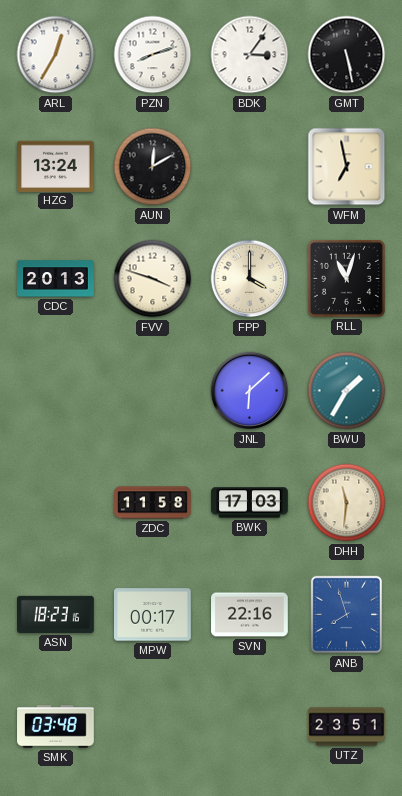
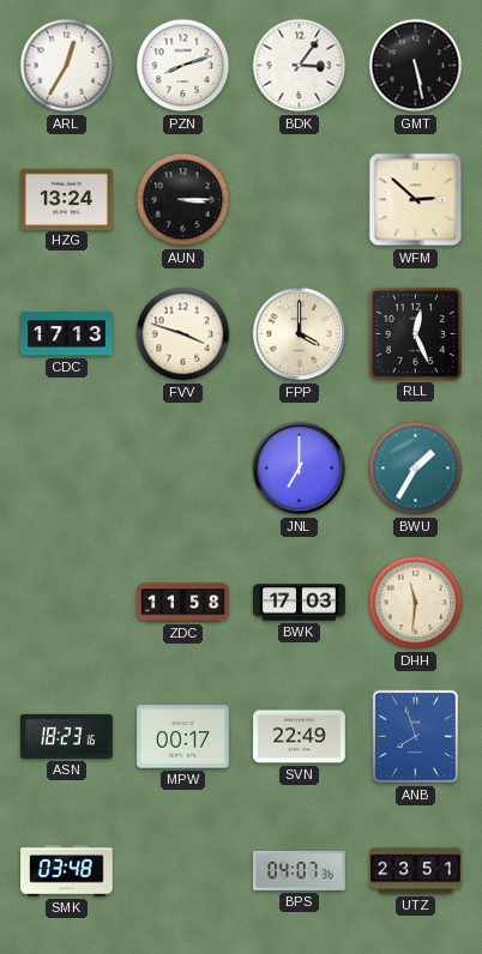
AUN: 12:10 -> 3:15 (183, 200)
WFM: 6:58 -> 2:52 (416, 200)
CDC: 20:13 -> 17:13 (67, 334)
RLL: 11:03 -> 12:26 (415, 333)
JNL: 6:08 -> 7:00 (300, 469)
SVN: 22:16 -> 22:49 (300, 737)
BPS: none -> 04:07 (300, 870)
